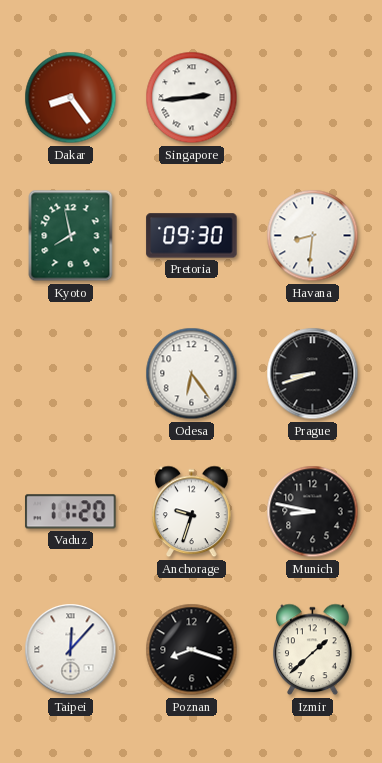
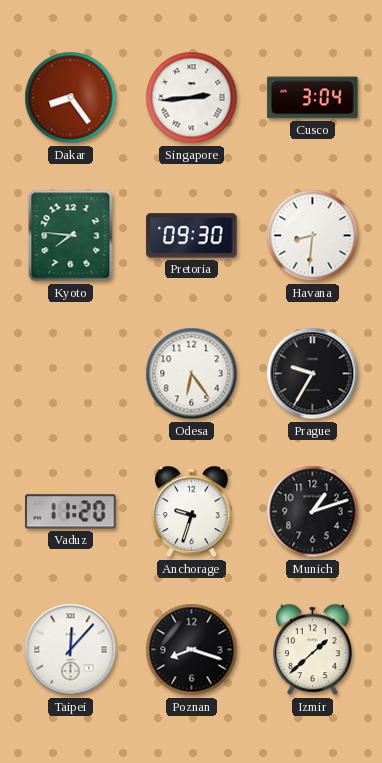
Cusco: none -> 3:04 (313, 98)
Kyoto: 7:58 -> 7:46 (71, 236)
Prague: 8:42 -> 9:35 (313, 374)
Munich: 8:47 -> 1:12 (313, 512)
